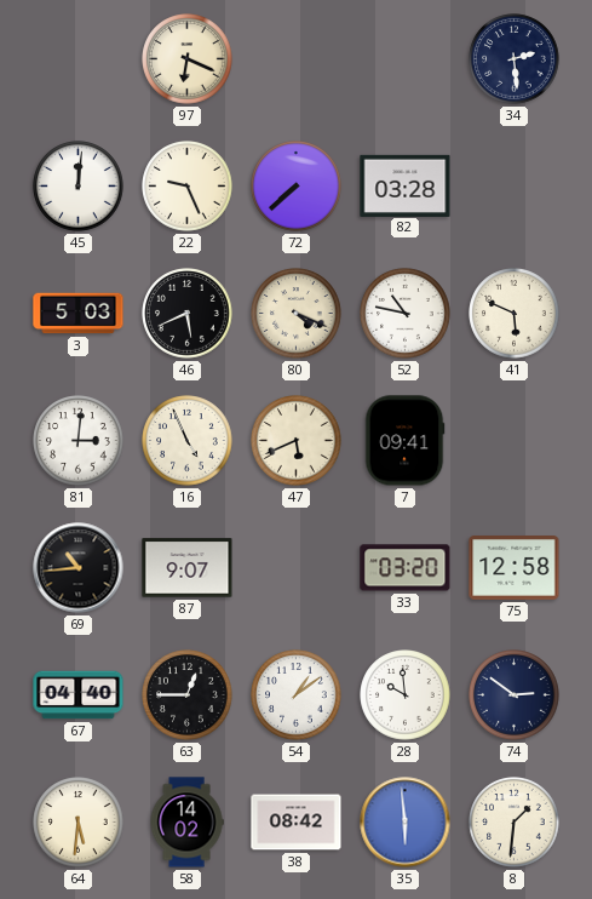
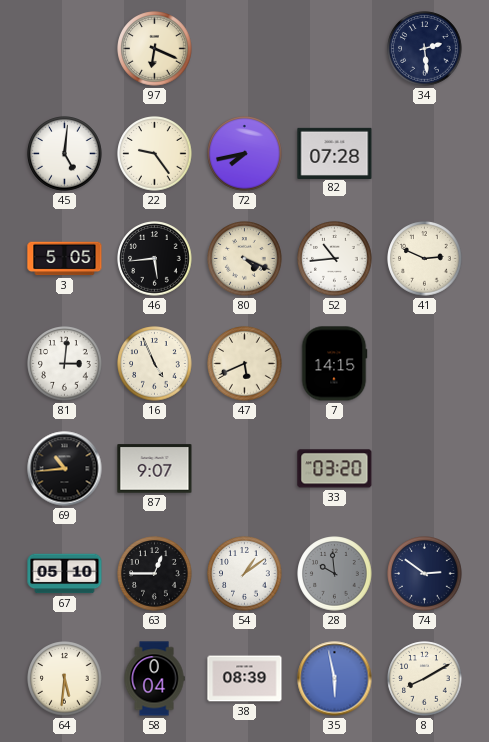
45: 12:01 -> 5:01 (65, 154)
22: 9:26 -> 9:24 (155, 154)
72: 7:38 -> 7:43 (245, 154)
82: 03:28 -> 07:28 (335, 153)
3: 5:03 -> 5:05 (65, 259)
46: 5:41 -> 5:44 (155, 259)
52: 10:47 -> 10:44 (335, 259)
41: 5:49 -> 2:49 (425, 259)
7: 09:41 -> 14:15 (334, 364)
75: 12:58 -> none (515, 568)
67: 04:40 -> 05:10 (65, 574)
28 dial: white -> grey (335, 574)
58: 14:02 -> 0:04 (154, 679)
38: 08:42 -> 08:39 (245, 679)
35: 5:59 -> 5:58 (335, 679)
8: 1:31 -> 8:10 (425, 679)
